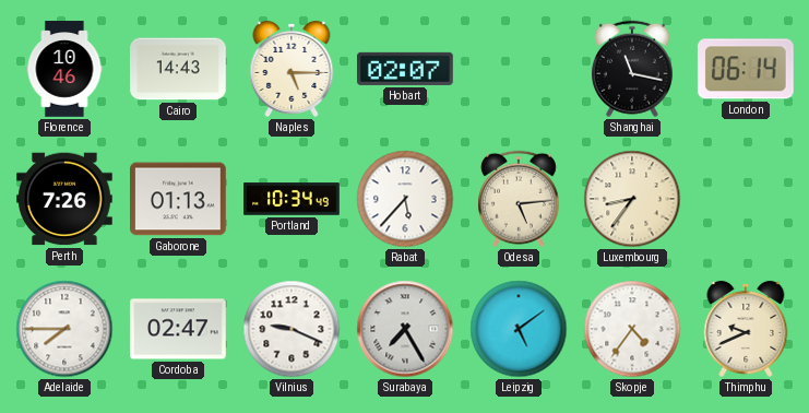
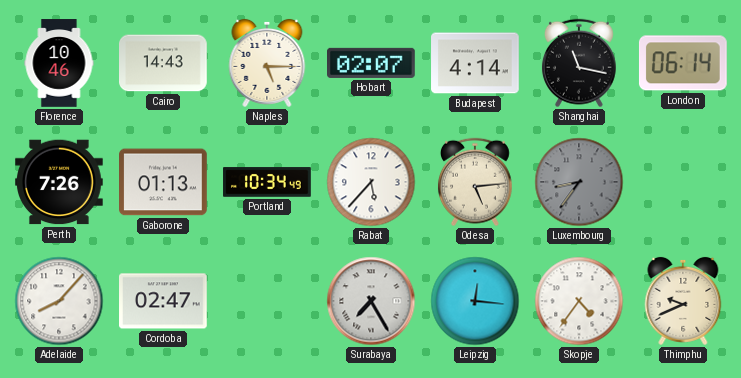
Budapest: none -> 4:14 (475, 63)
Luxembourg dial: cream -> grey (579, 182)
Adelaide: 7:45 -> 8:07 (59, 301)
Vilnius: 9:19 -> none (292, 329)
Leipzig: 5:09 -> 12:16 (475, 301)
